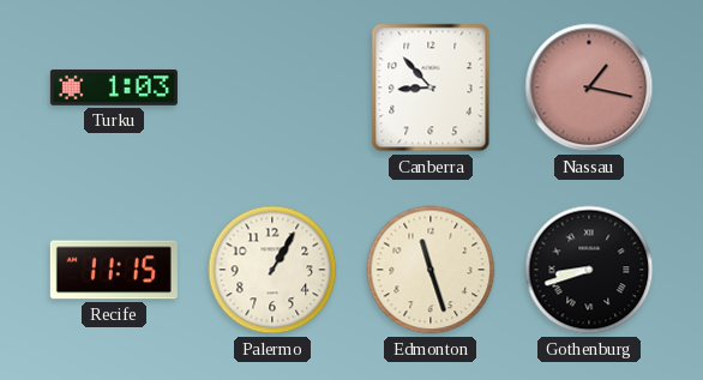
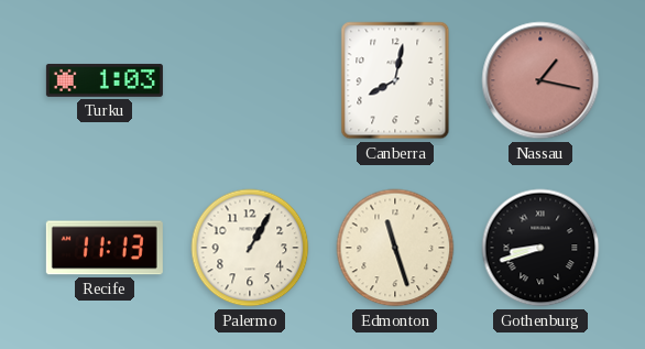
Canberra: 8:53 -> 8:02 (395, 80)
Recife: 11:15 -> 11:13 (105, 248)
